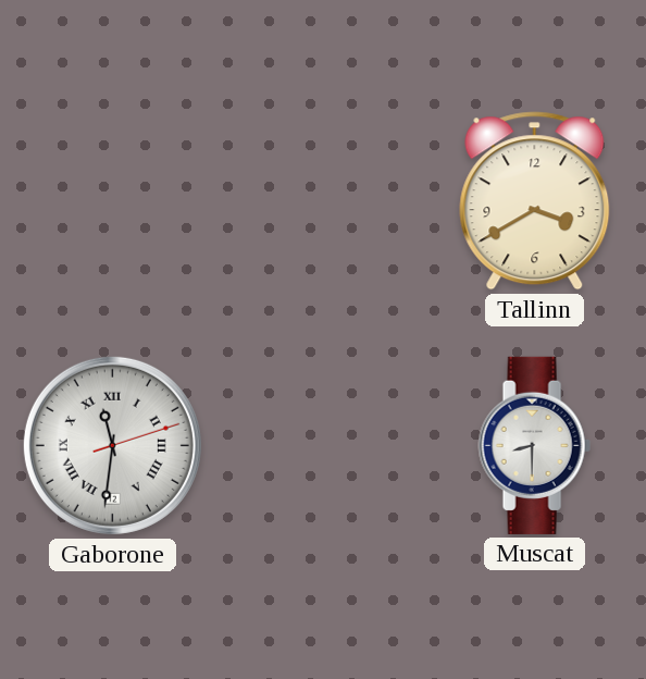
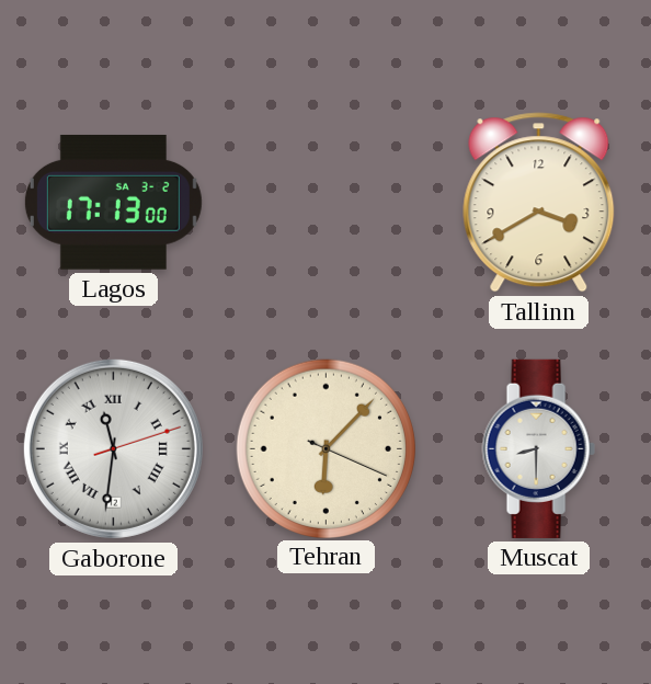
Lagos: none -> 17:13 (113, 202)
Tehran: none -> 6:07 (325, 448)
